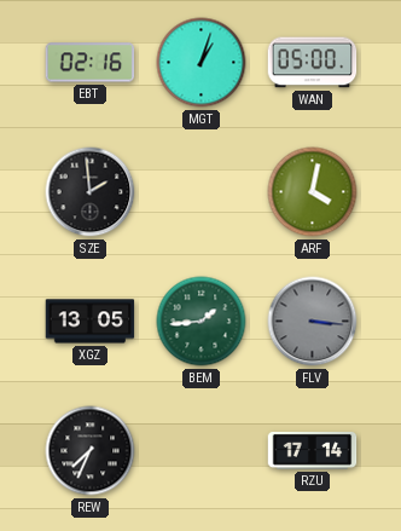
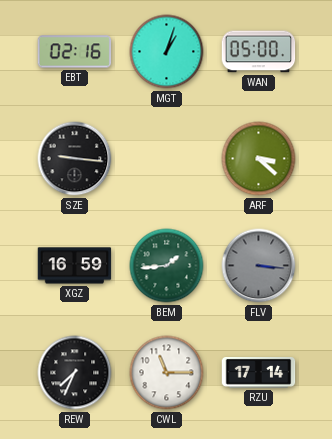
SZE: 1:59 -> 9:16 (75, 159)
ARF: 4:02 -> 3:22 (259, 159)
XGZ: 13:05 -> 16:59 (75, 266)
CWL: none -> 11:15 (167, 373)
